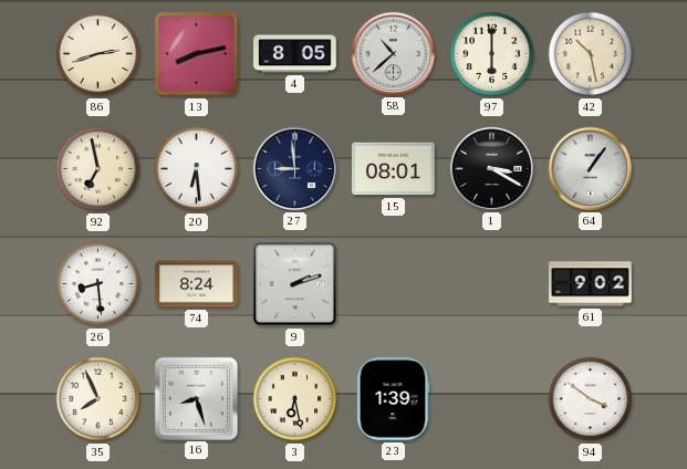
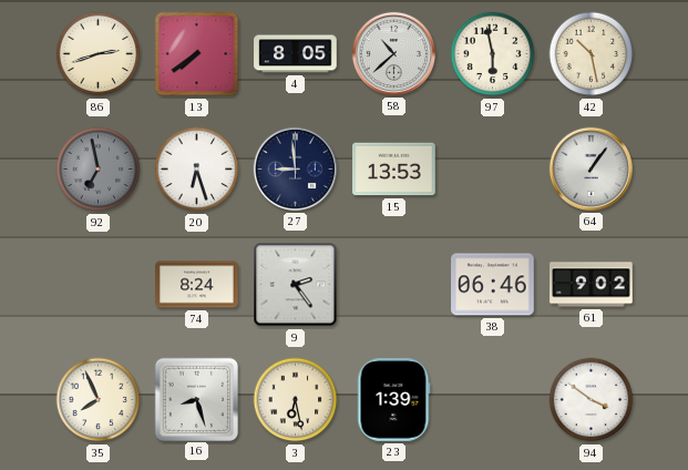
13: 8:13 -> 7:39 (197, 54)
97: 6:00 -> 5:58 (493, 54)
92 dial: cream -> grey (99, 170)
20: 6:29 -> 6:27 (197, 170)
15: 08:01 -> 13:53 (394, 170)
1: 3:20 -> none (491, 168)
26: 8:29 -> none (98, 284)
9: 2:12 -> 2:24 (296, 285)
38: none -> 06:46 (493, 285)
